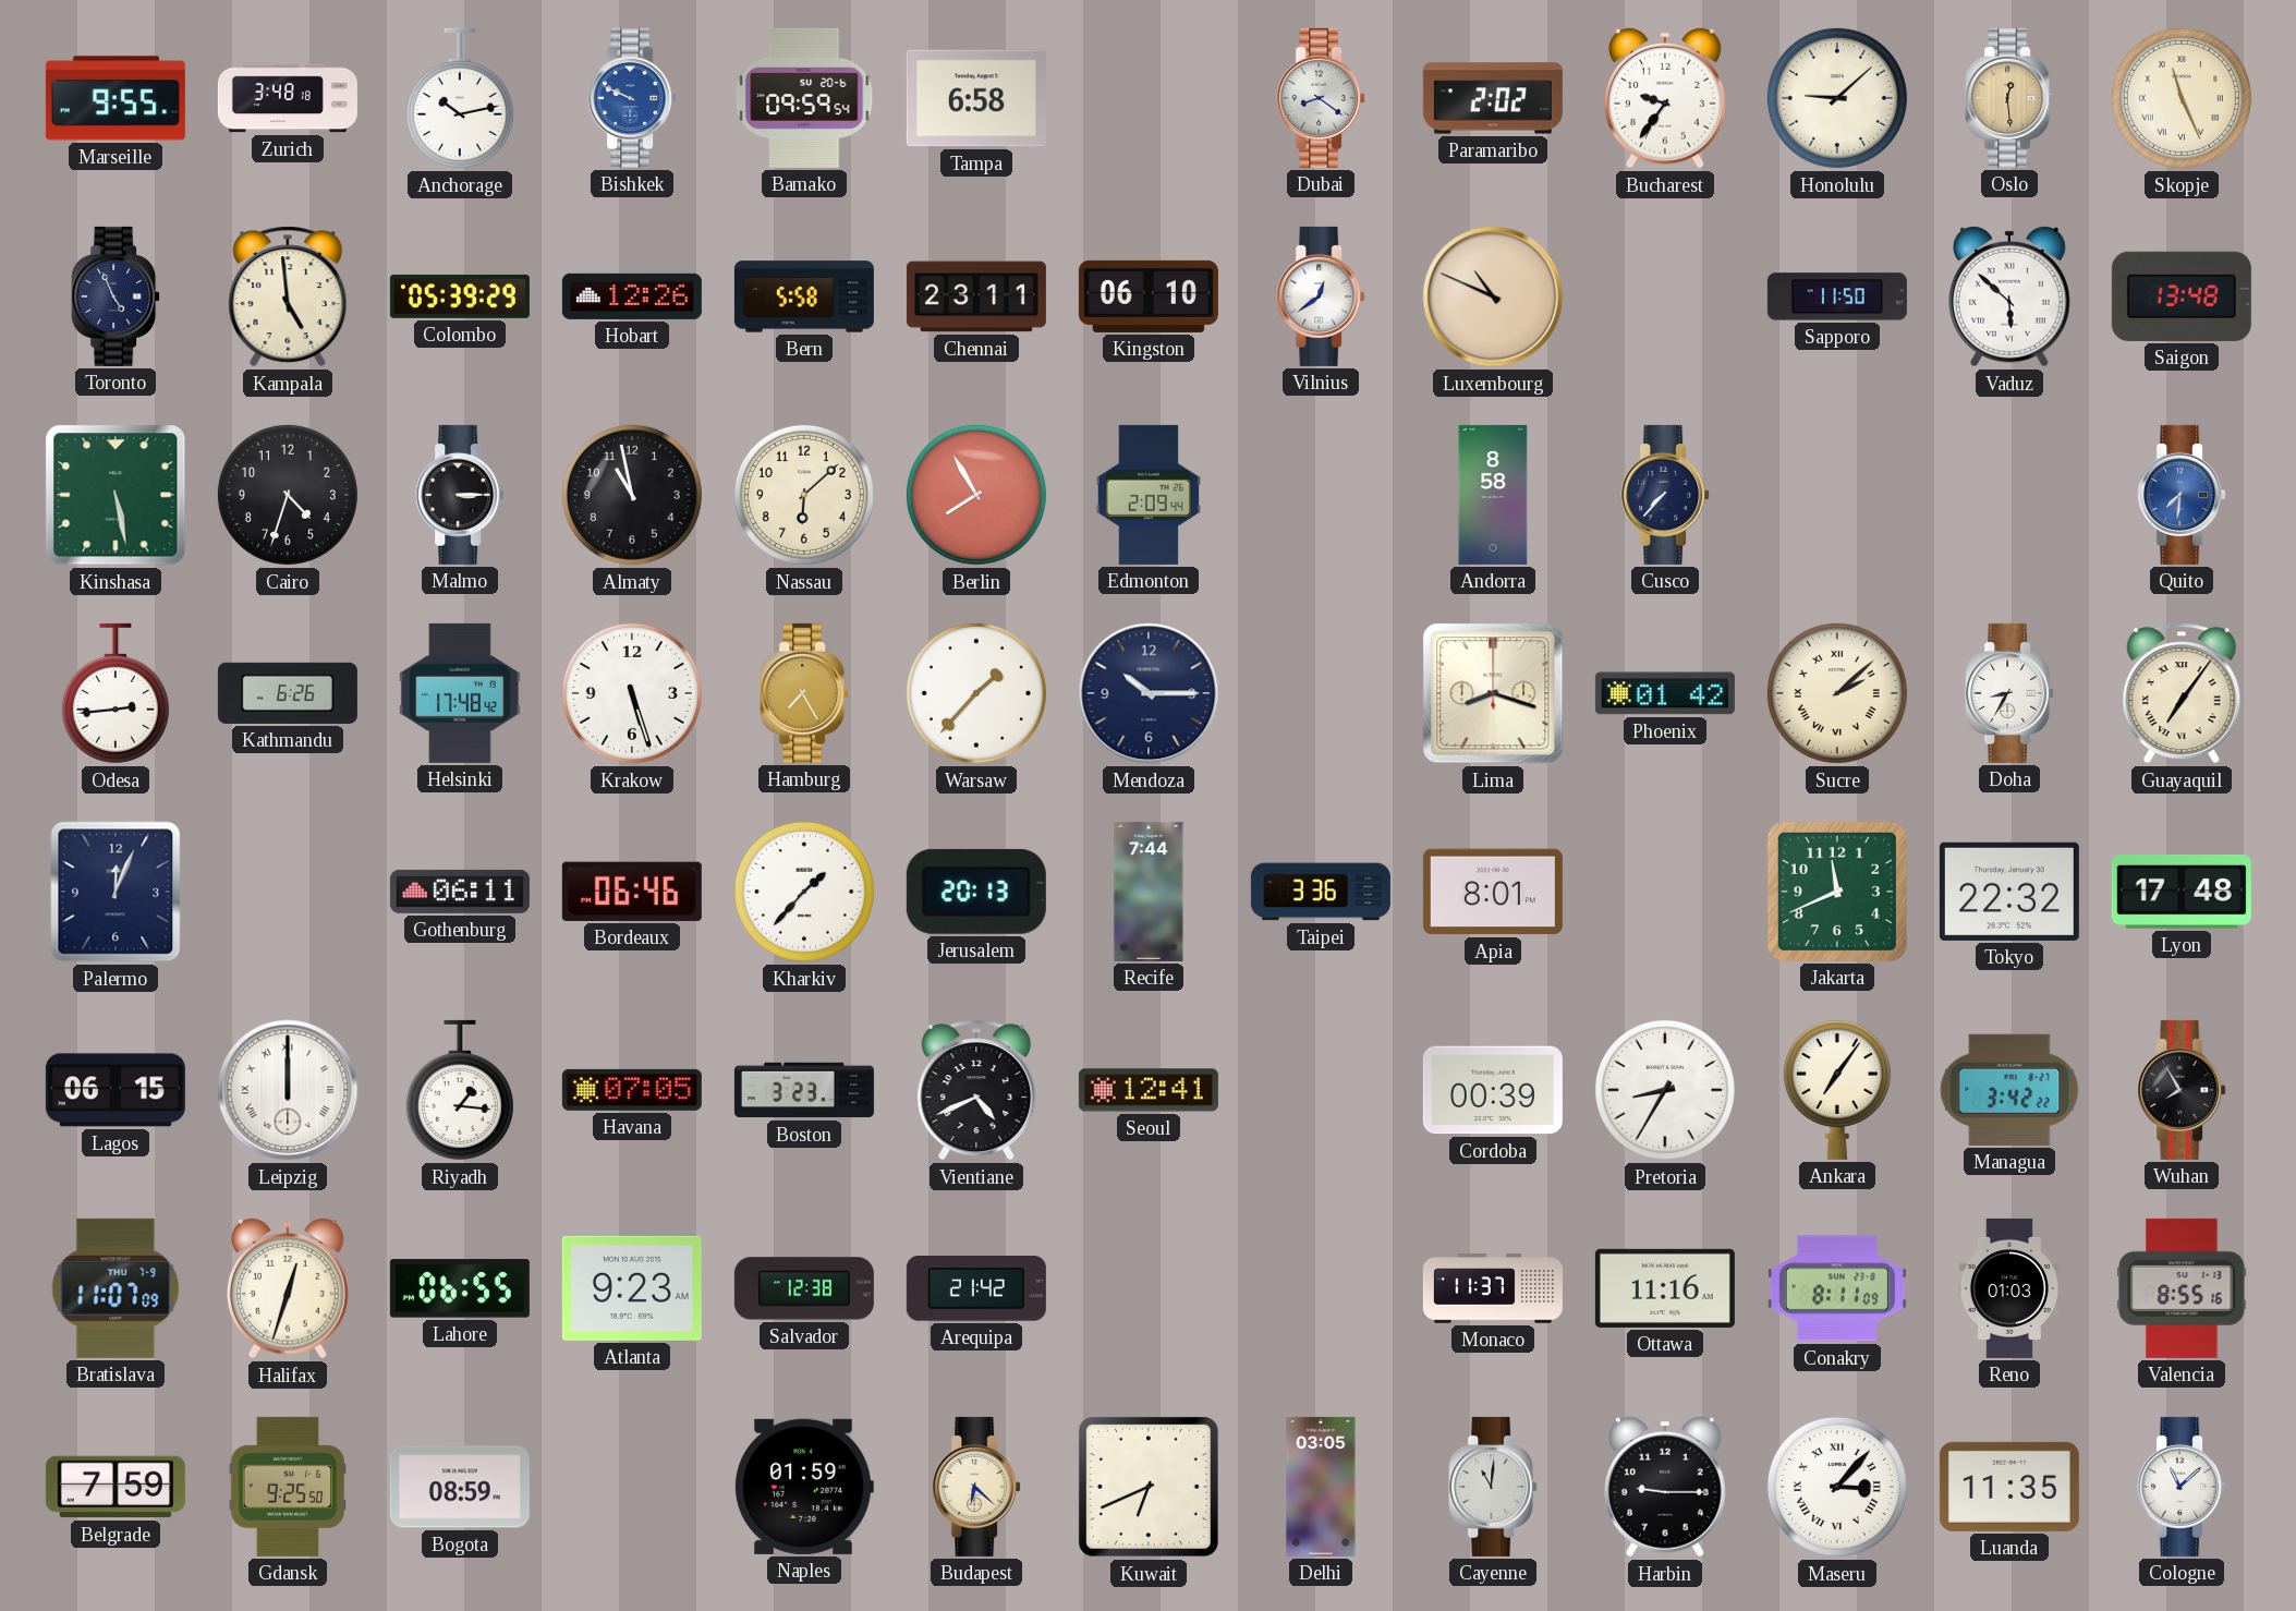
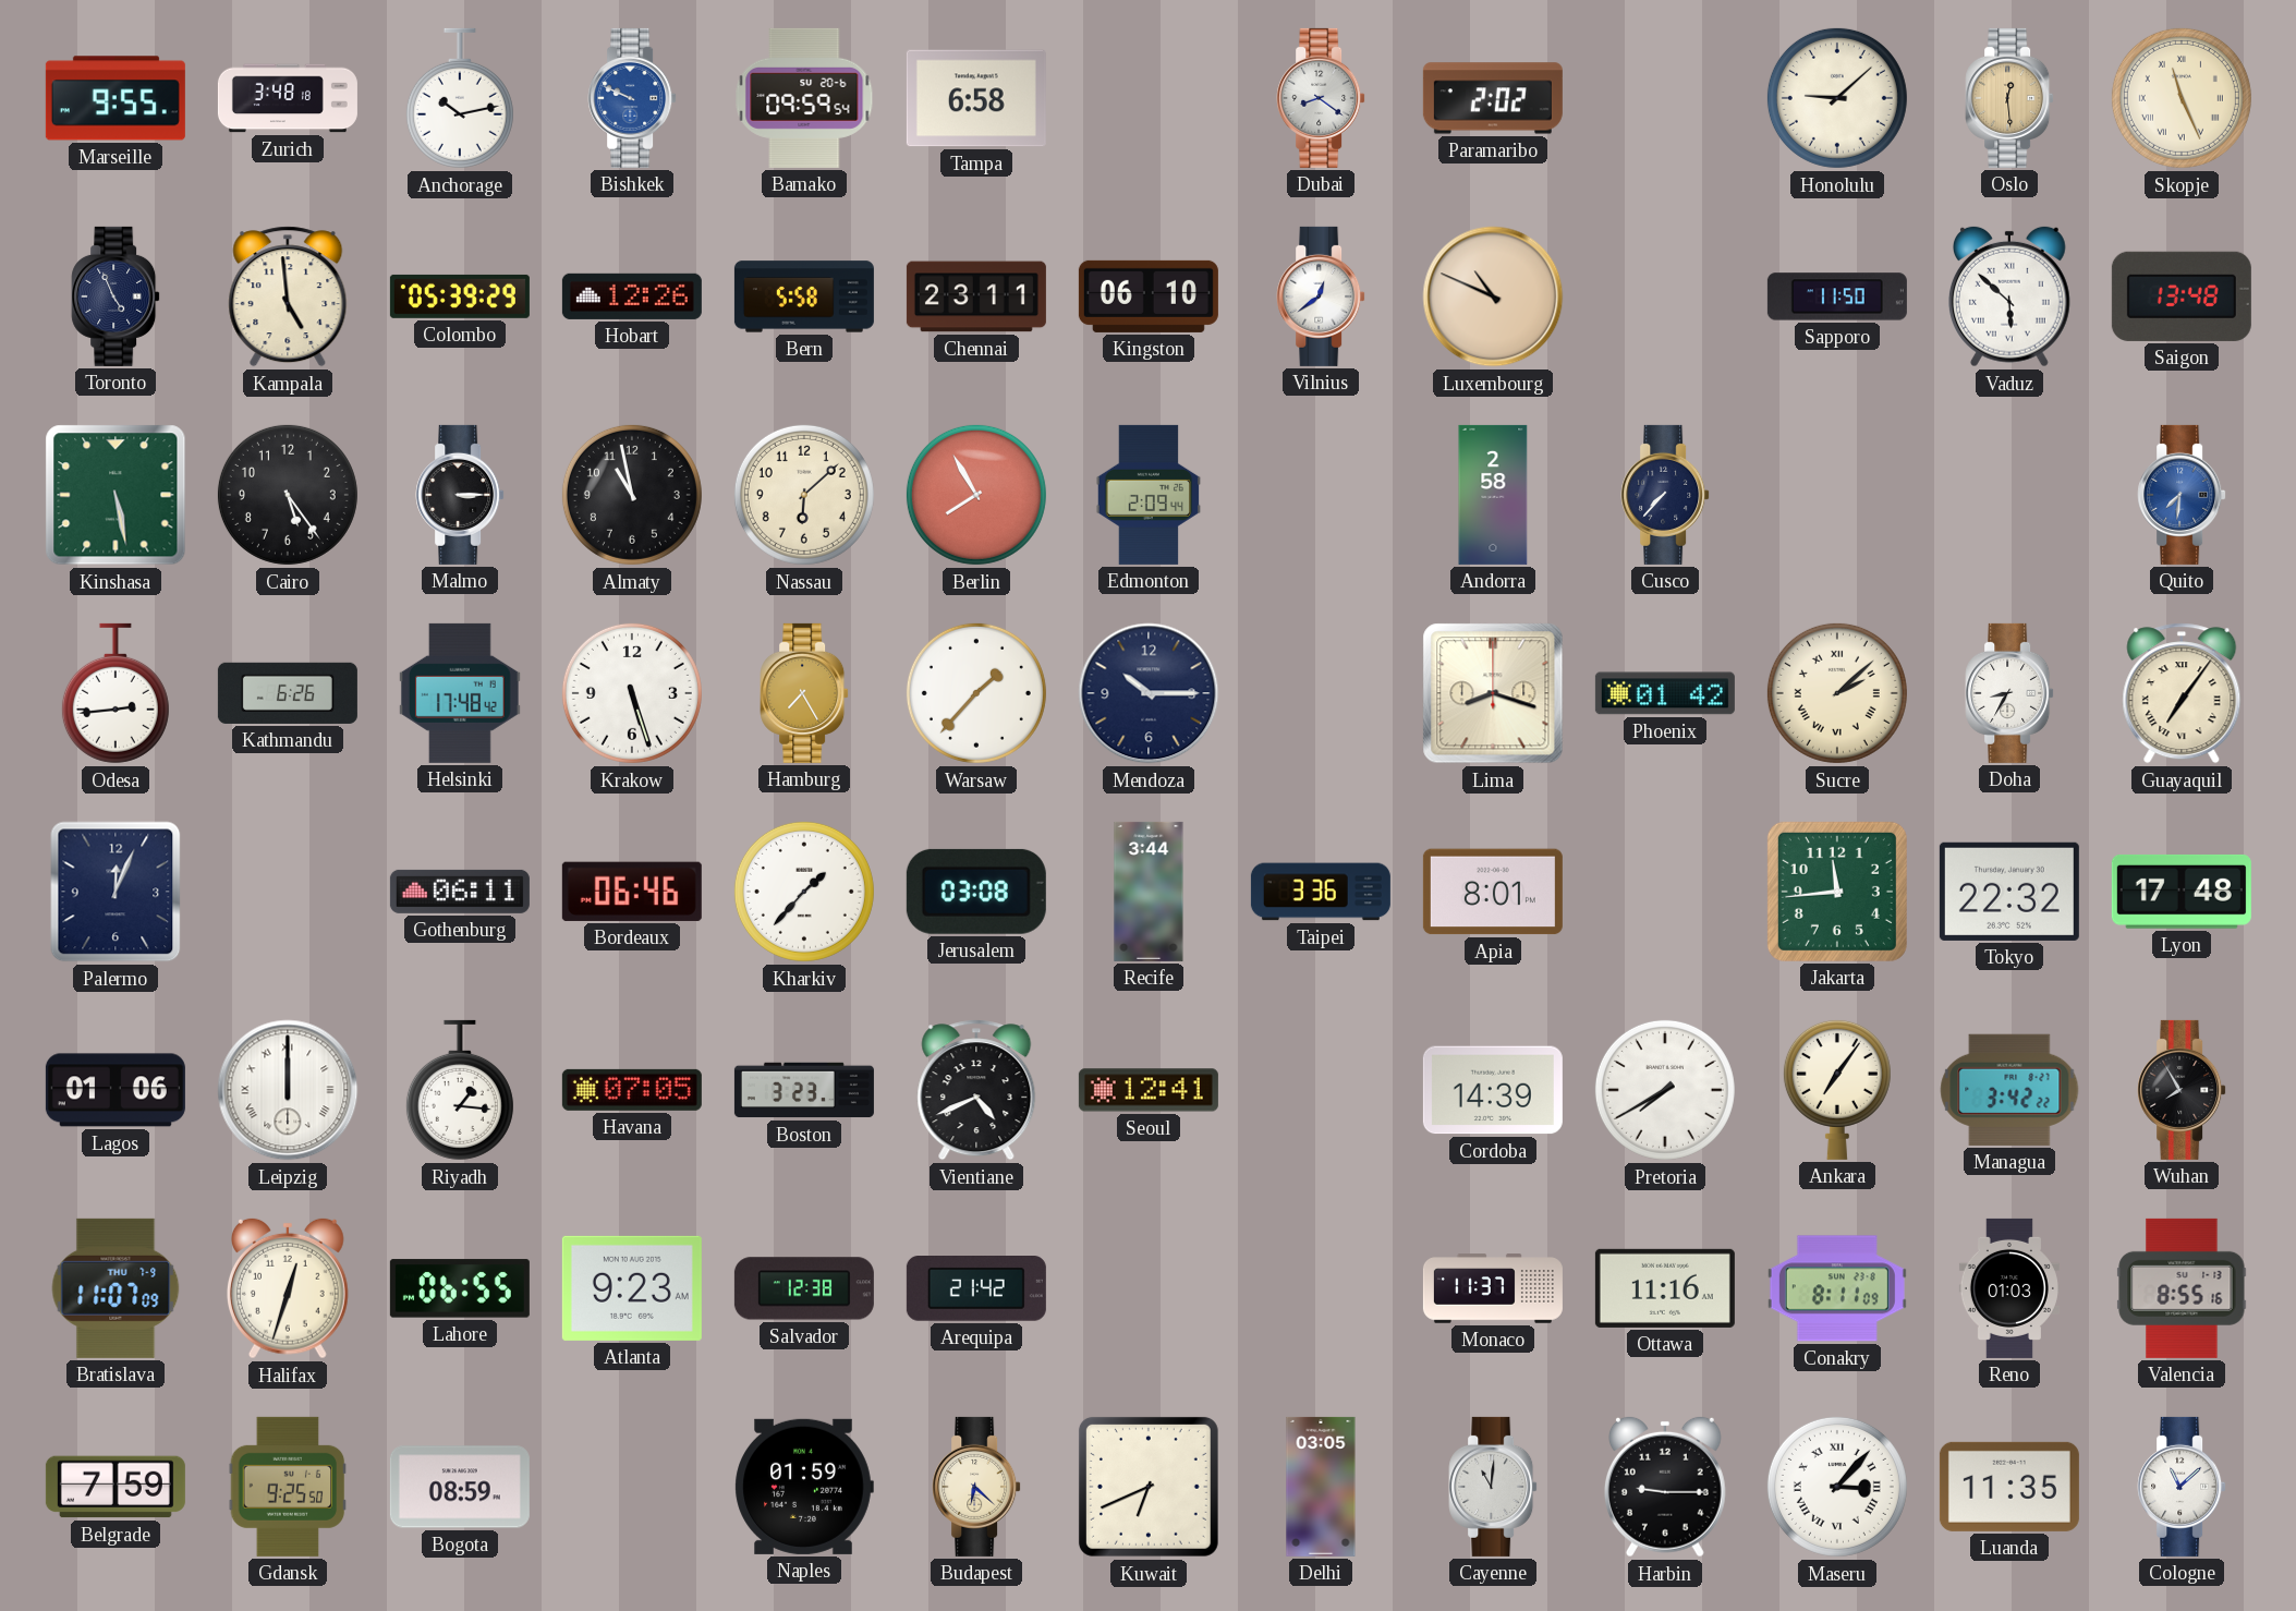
Bucharest: 9:36 -> none (1665, 98)
Cairo: 4:33 -> 5:24 (288, 495)
Andorra: 8:58 -> 2:58 (1493, 495)
Jerusalem: 20:13 -> 03:08 (976, 892)
Recife: 7:44 -> 3:44 (1149, 892)
Jakarta: 11:41 -> 11:44 (1837, 892)
Lagos: 06:15 -> 01:06 (116, 1090)
Cordoba: 00:39 -> 14:39 (1493, 1090)
Pretoria: 8:35 -> 7:40 (1665, 1090)
